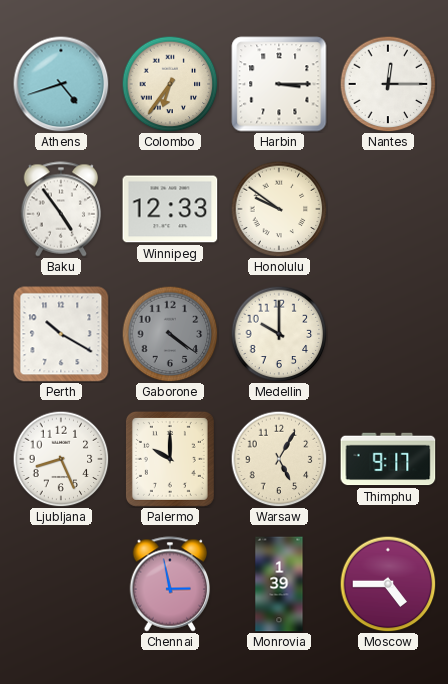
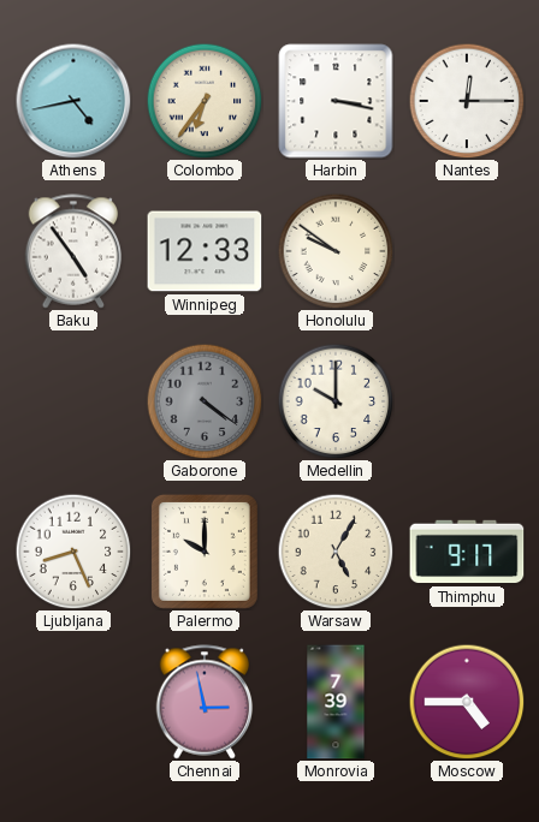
Athens: 4:42 -> 4:43 (73, 101)
Harbin: 3:15 -> 3:17 (336, 101)
Perth: 10:20 -> none (61, 334)
Monrovia: 1:39 -> 7:39 (336, 702)
